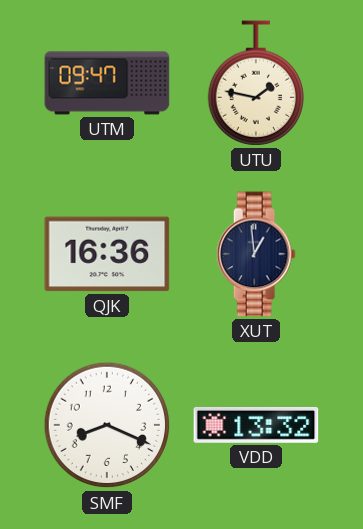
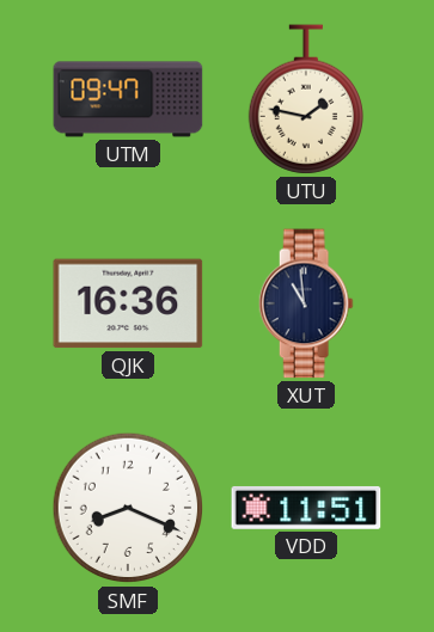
XUT: 12:59 -> 10:59 (306, 303)
VDD: 13:32 -> 11:51 (306, 508)
